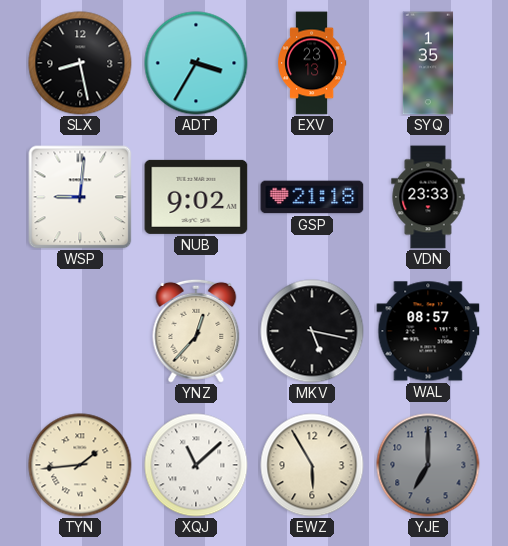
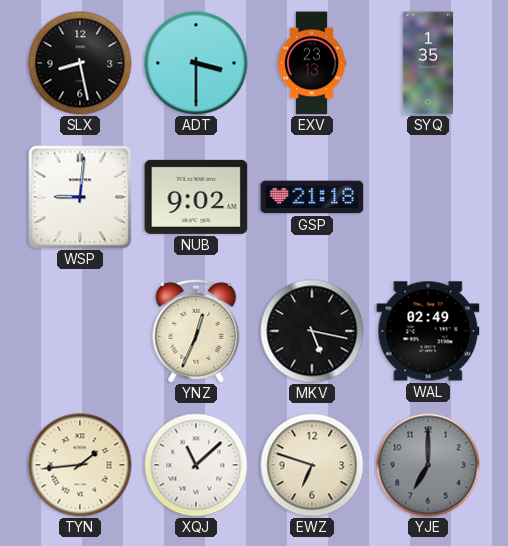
ADT: 3:35 -> 3:30 (196, 63)
VDN: 23:33 -> none (428, 197)
YNZ: 12:37 -> 12:34 (196, 331)
WAL: 08:57 -> 02:49 (428, 331)
EWZ: 5:55 -> 6:48 (312, 465)
